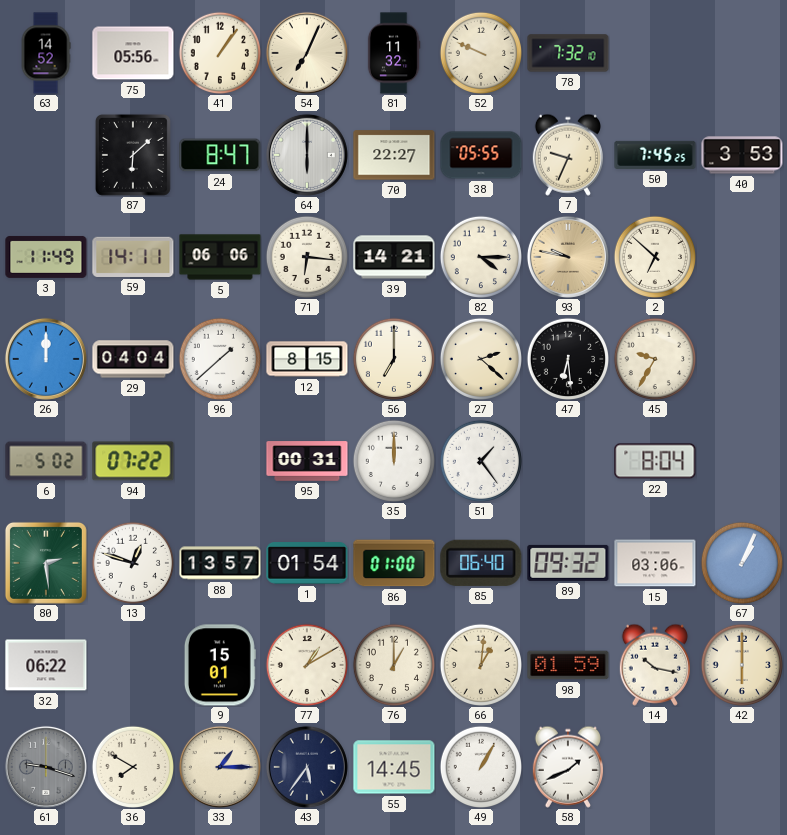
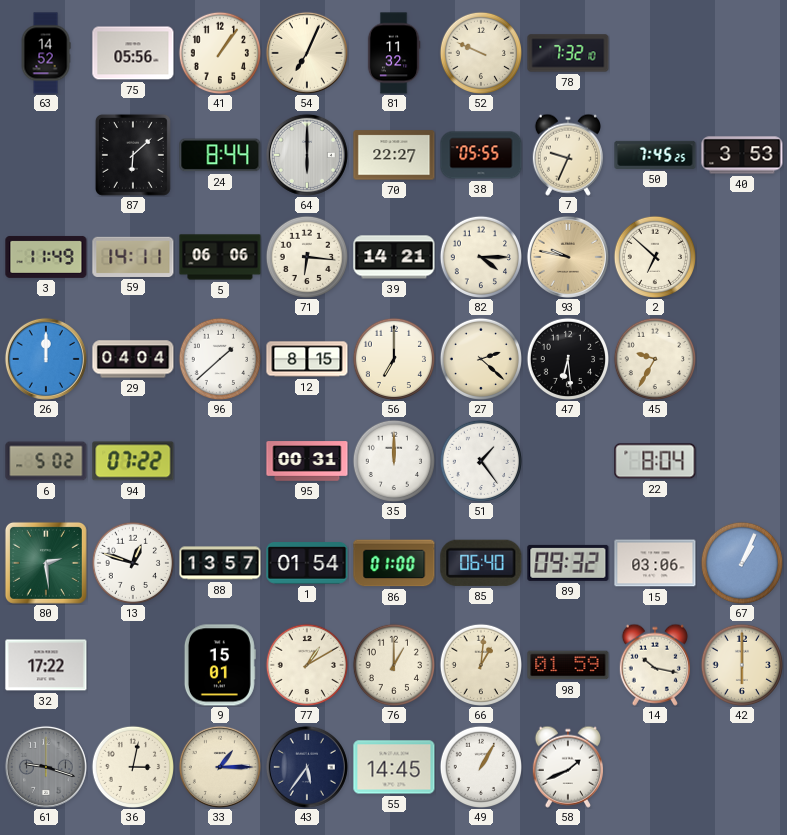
24: 8:47 -> 8:44 (220, 155)
32: 06:22 -> 17:22 (46, 665)
36: 7:50 -> 3:02 (132, 766)
